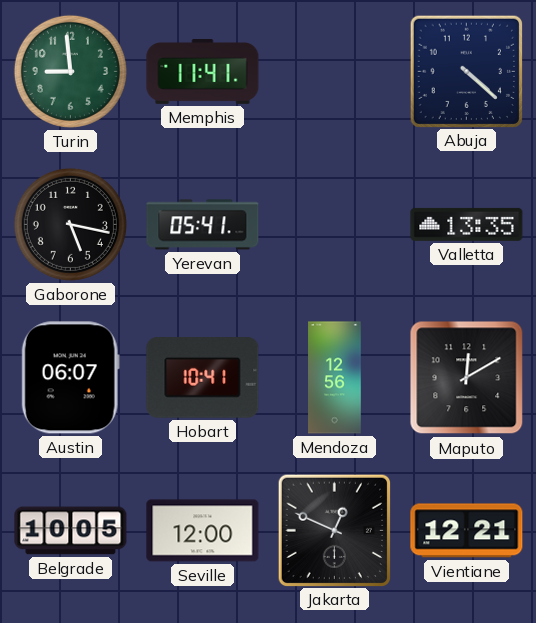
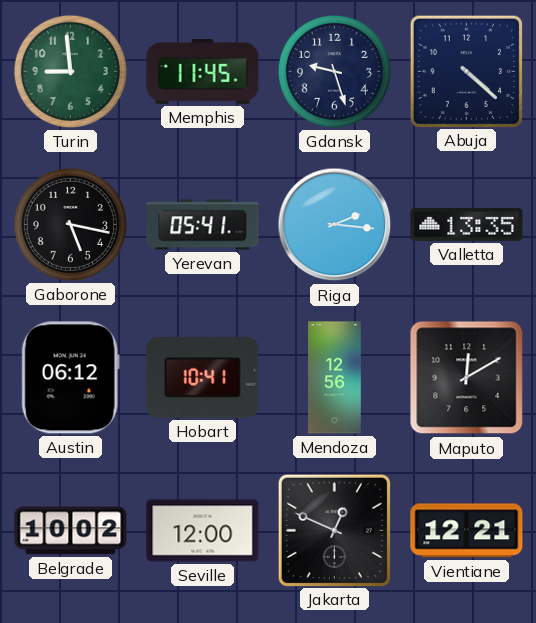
Memphis: 11:41 -> 11:45 (203, 72)
Gdansk: none -> 9:27 (334, 71)
Riga: none -> 2:16 (335, 225)
Austin: 06:07 -> 06:12 (70, 378)
Belgrade: 10:05 -> 10:02 (71, 531)
